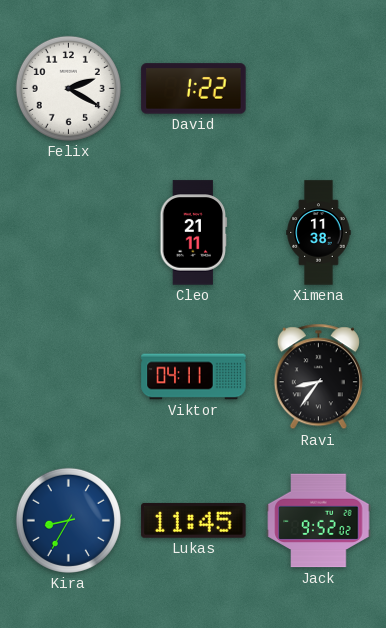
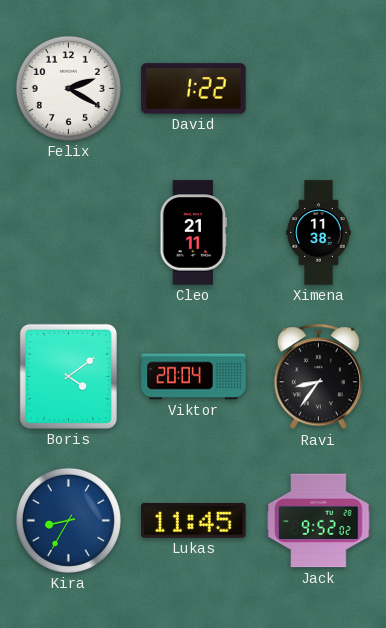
Boris: none -> 4:09 (68, 376)
Viktor: 04:11 -> 20:04 (194, 377)
